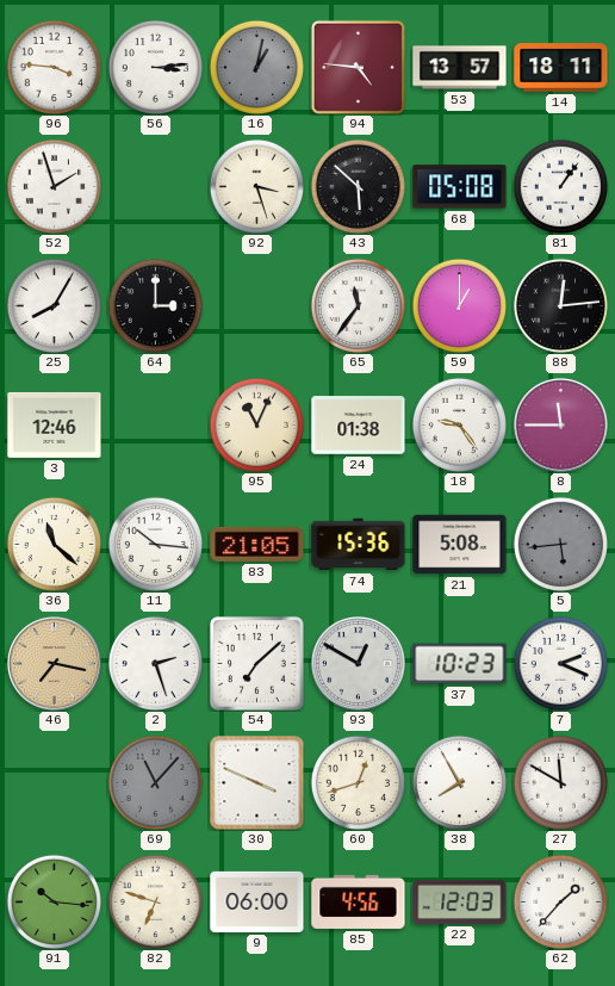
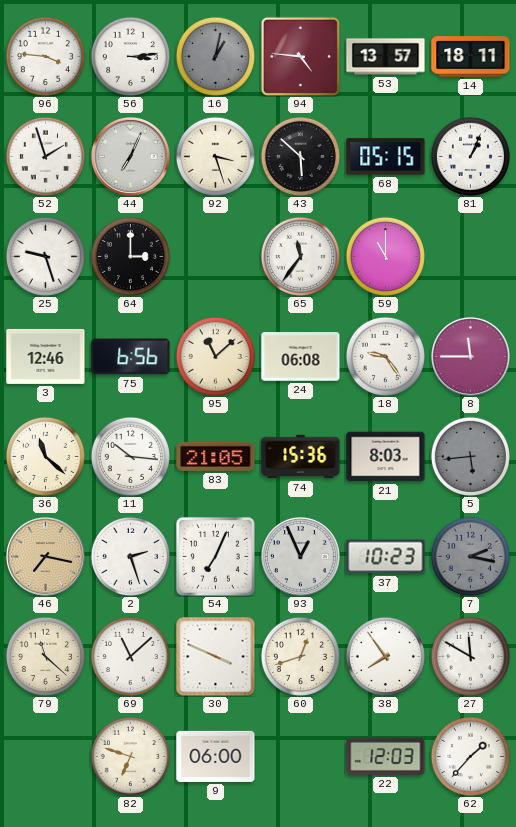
44: none -> 7:04 (130, 156)
68: 05:08 -> 05:15 (386, 157)
81: 1:06 -> 1:04 (470, 156)
25: 8:05 -> 9:27 (45, 256)
59: 1:00 -> 11:00 (385, 256)
88: 12:14 -> none (560, 305)
75: none -> 6:56 (131, 357)
95: 11:04 -> 11:08 (215, 356)
24: 01:38 -> 06:08 (301, 357)
21: 5:08 -> 8:03 (386, 457)
54: 7:08 -> 7:04 (215, 556)
93: 12:50 -> 12:56 (300, 556)
7: 2:19 -> 2:17 (470, 556)
7 dial: white -> grey (470, 556)
79: none -> 11:22 (45, 656)
69: 11:07 -> 11:08 (130, 656)
69 dial: grey -> white (130, 656)
38: 7:55 -> 7:54 (385, 656)
91: 10:16 -> none (54, 901)
85: 4:56 -> none (359, 901)
